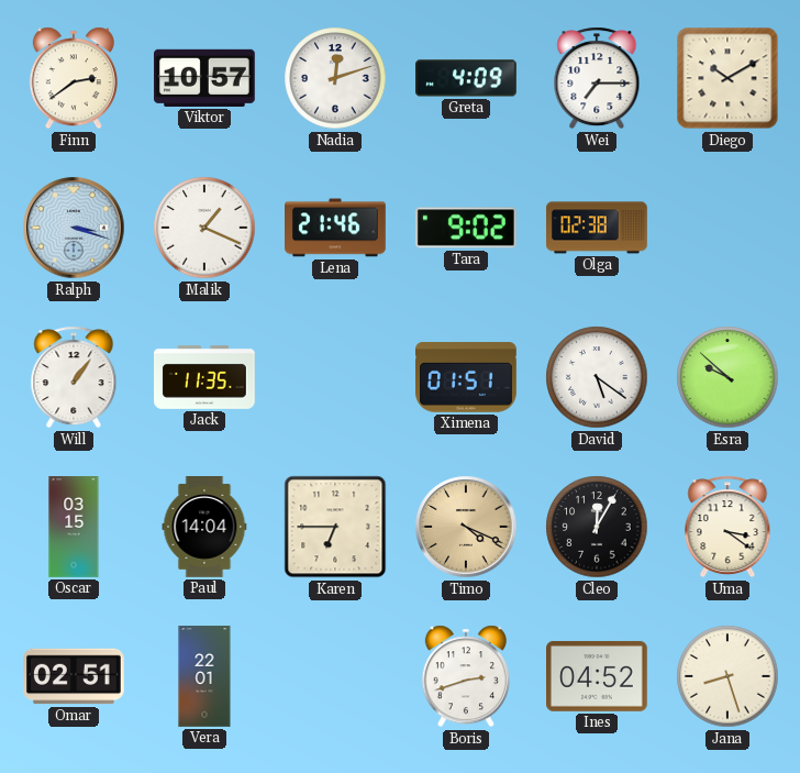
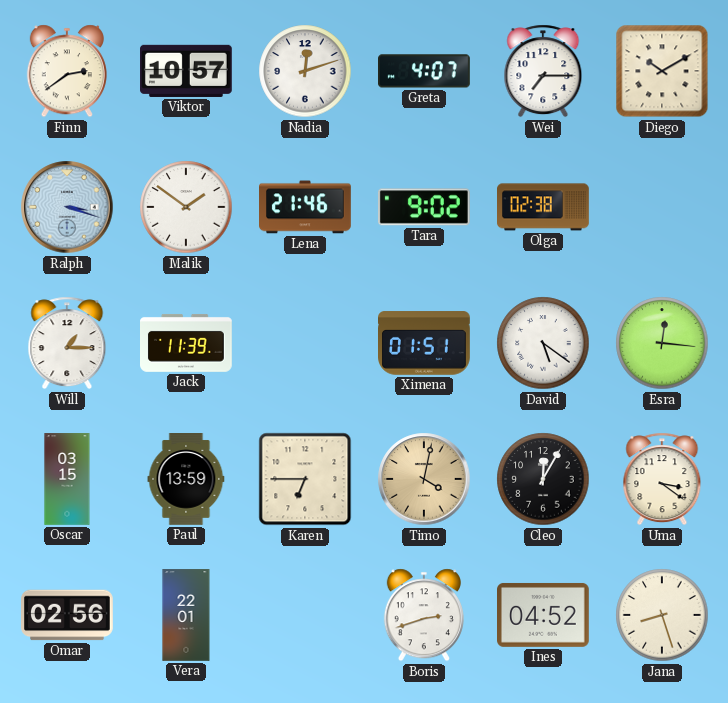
Greta: 4:09 -> 4:07 (425, 71)
Malik: 1:19 -> 1:51 (186, 207)
Will: 1:06 -> 1:15 (67, 343)
Jack: 11:35 -> 11:39 (187, 343)
Esra: 9:52 -> 12:16 (662, 343)
Paul: 14:04 -> 13:59 (186, 480)
Timo: 4:19 -> 4:02 (424, 479)
Omar: 02:51 -> 02:56 (68, 615)
